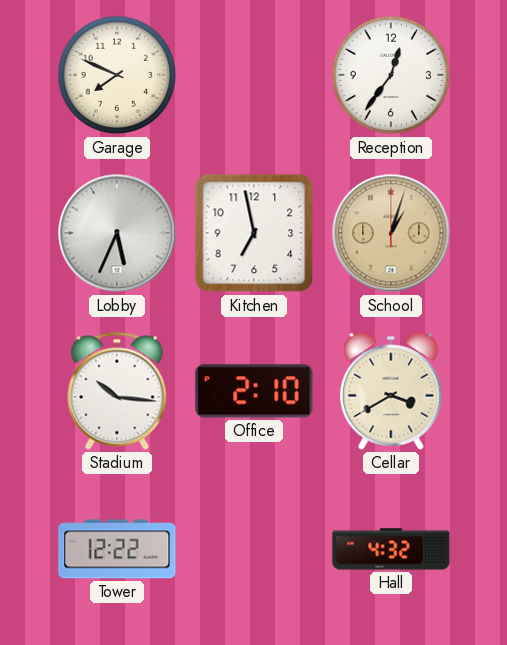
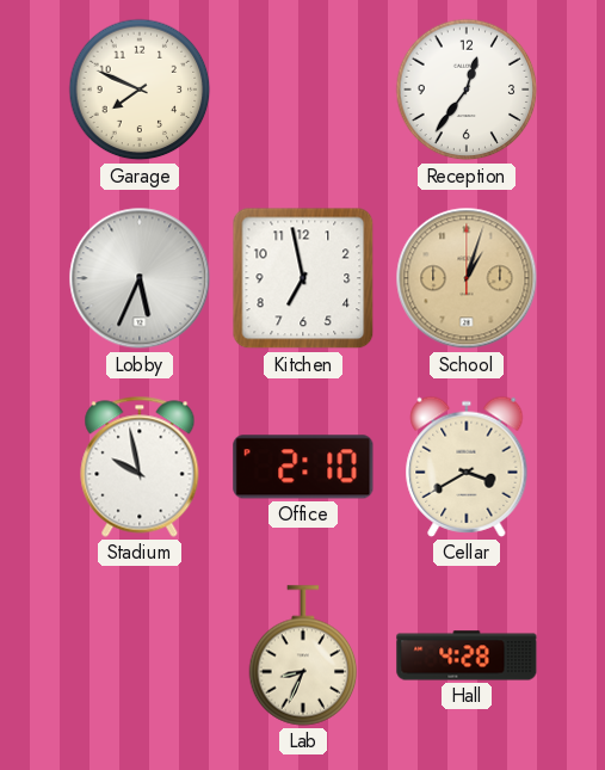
Stadium: 10:16 -> 9:58 (140, 467)
Tower: 12:22 -> none (117, 549)
Lab: none -> 8:34 (303, 655)
Hall: 4:32 -> 4:28 (467, 655)
